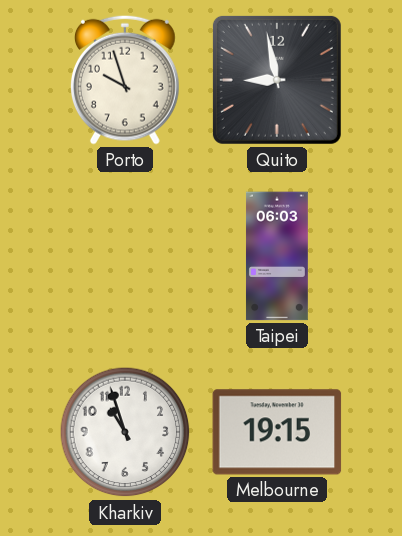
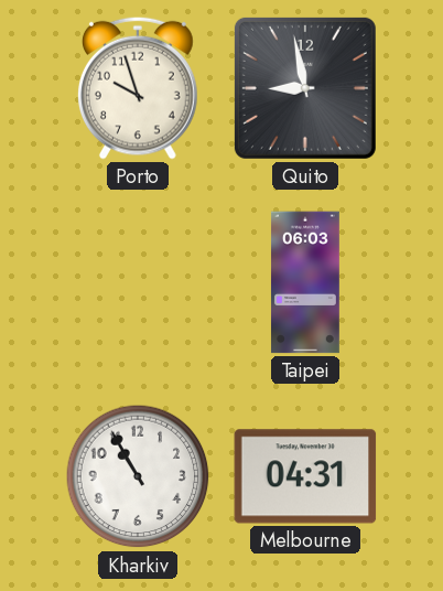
Kharkiv: 10:57 -> 10:55 (138, 476)
Melbourne: 19:15 -> 04:31 (305, 476)
